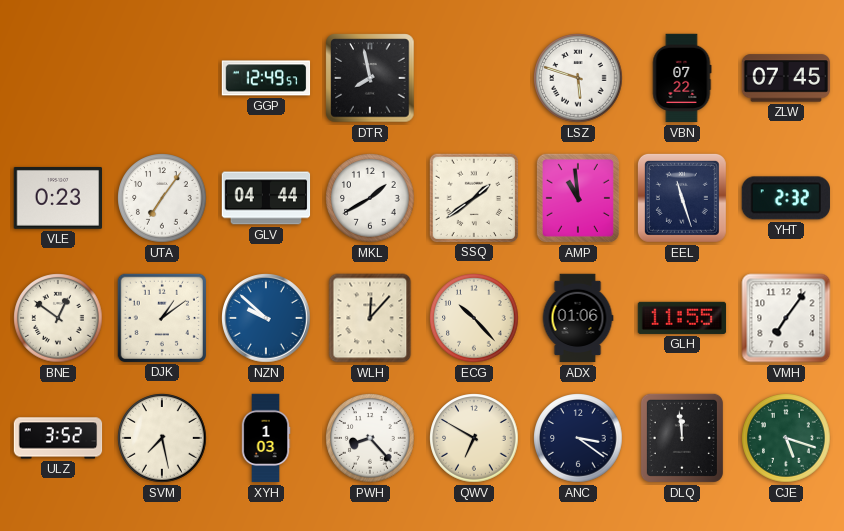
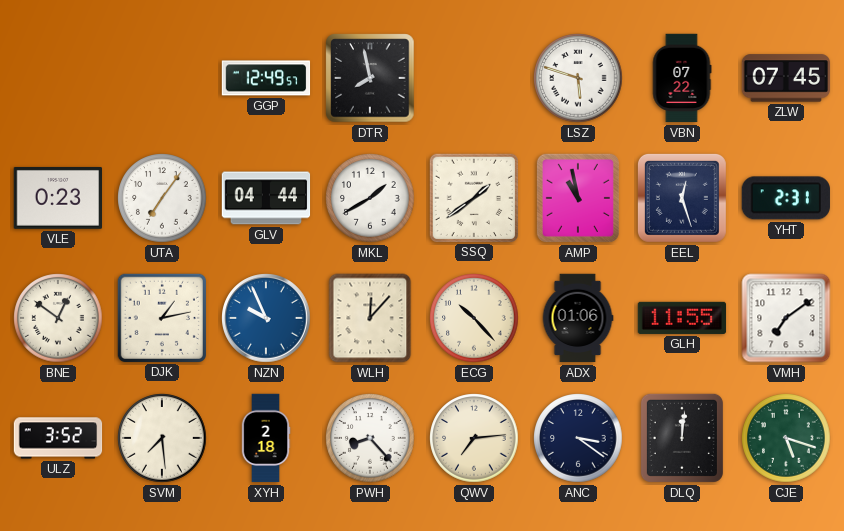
AMP: 10:59 -> 10:58 (578, 198)
EEL: 11:27 -> 12:27 (682, 198)
YHT: 2:32 -> 2:31 (786, 198)
DJK: 1:09 -> 1:13 (161, 317)
NZN: 9:52 -> 9:56 (266, 318)
VMH: 7:06 -> 7:09 (786, 318)
SVM: 7:28 -> 7:29 (162, 438)
XYH: 1:03 -> 2:18 (266, 438)
QWV: 6:50 -> 7:14 (474, 438)
DLQ: 11:59 -> 12:01 (682, 438)
